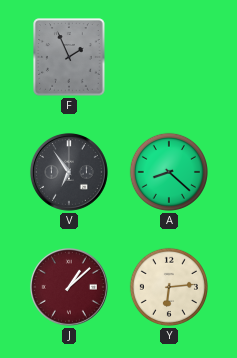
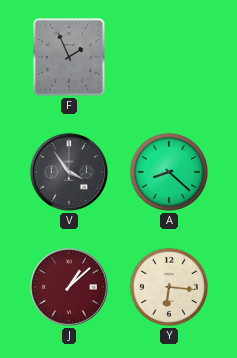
V: 6:54 -> 3:54 (69, 172)
Y: 6:14 -> 6:16 (169, 287)
